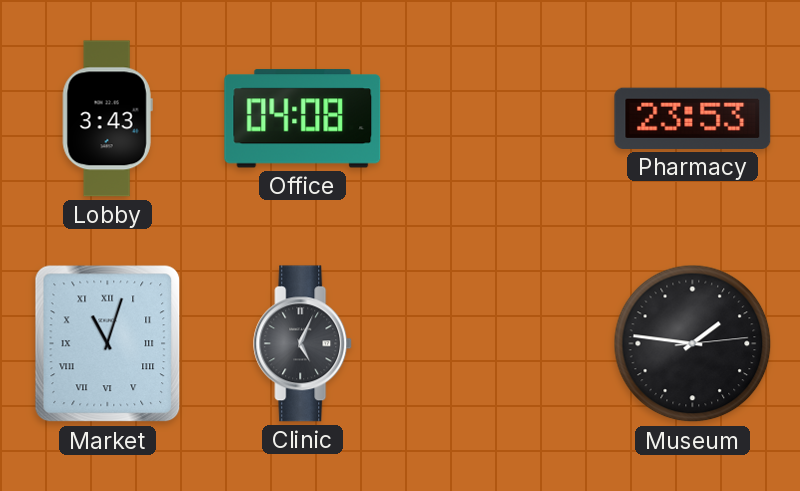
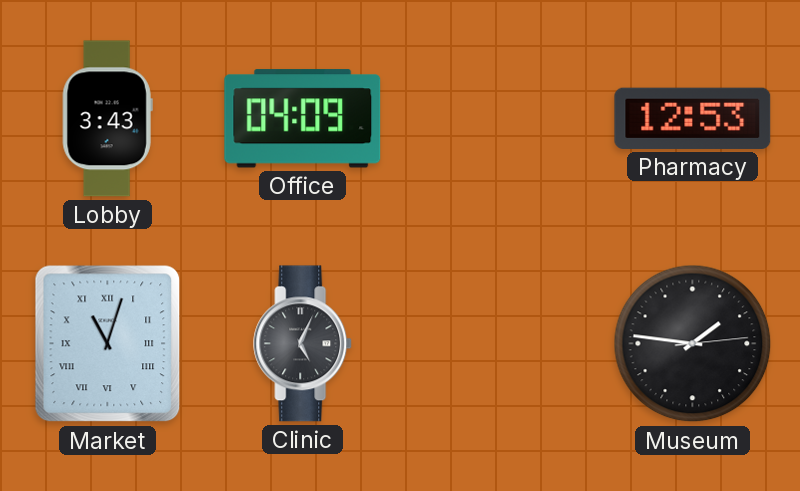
Office: 04:08 -> 04:09 (303, 119)
Pharmacy: 23:53 -> 12:53 (693, 118)
